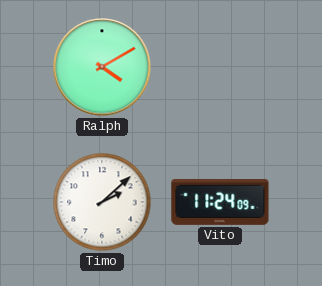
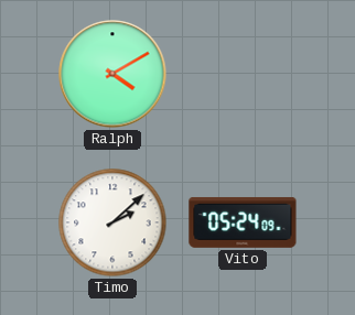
Vito: 11:24 -> 05:24 (243, 222)
